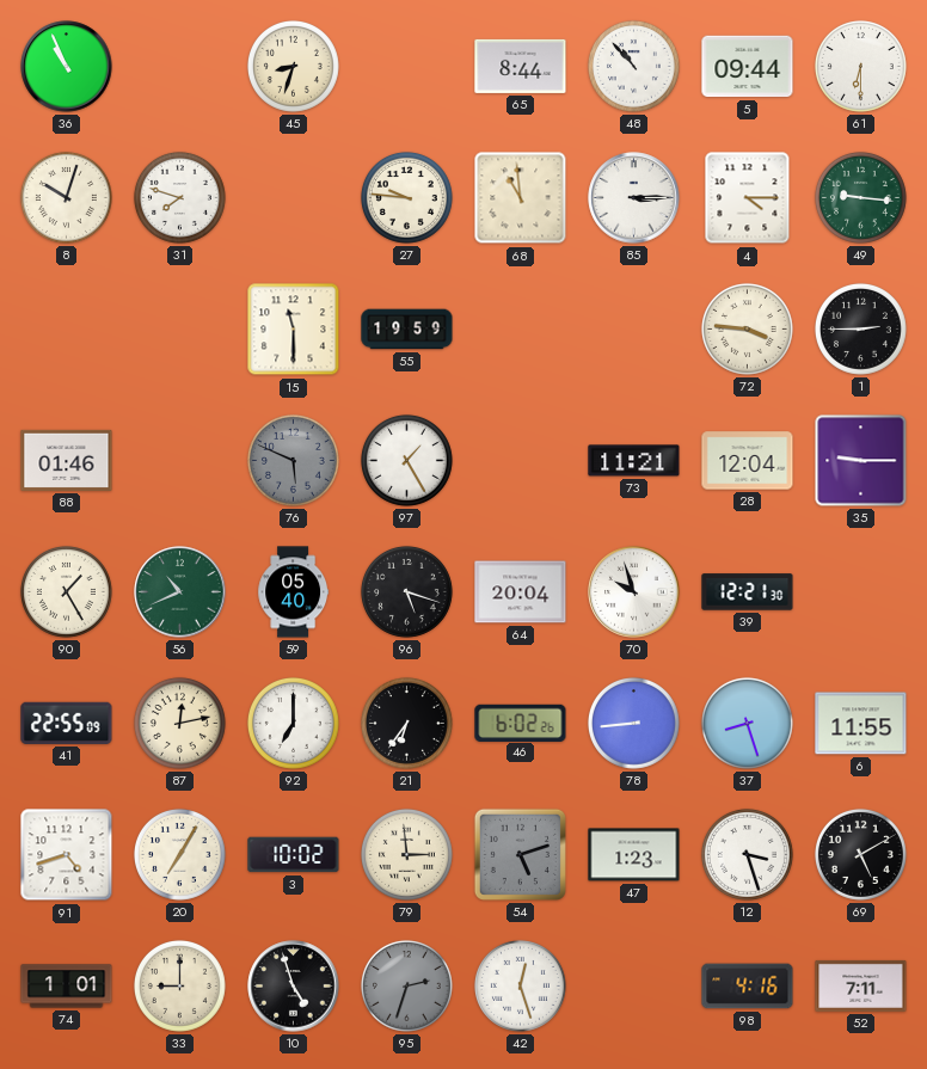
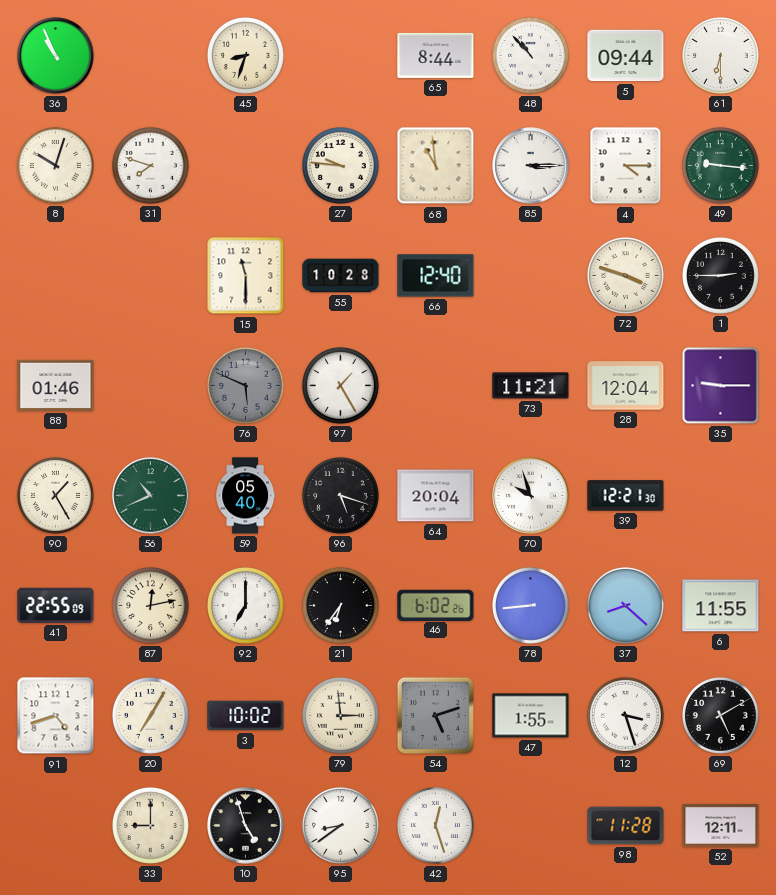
55: 19:59 -> 10:28 (341, 276)
66: none -> 12:40 (436, 276)
72: 3:46 -> 3:48 (625, 275)
37: 8:27 -> 8:22 (625, 605)
47: 1:23 -> 1:55 (531, 716)
74: 1:01 -> none (67, 987)
95: 2:33 -> 8:39 (340, 825)
95 dial: grey -> white (340, 825)
98: 4:16 -> 11:28 (626, 826)
52: 7:11 -> 12:11 (721, 825)
